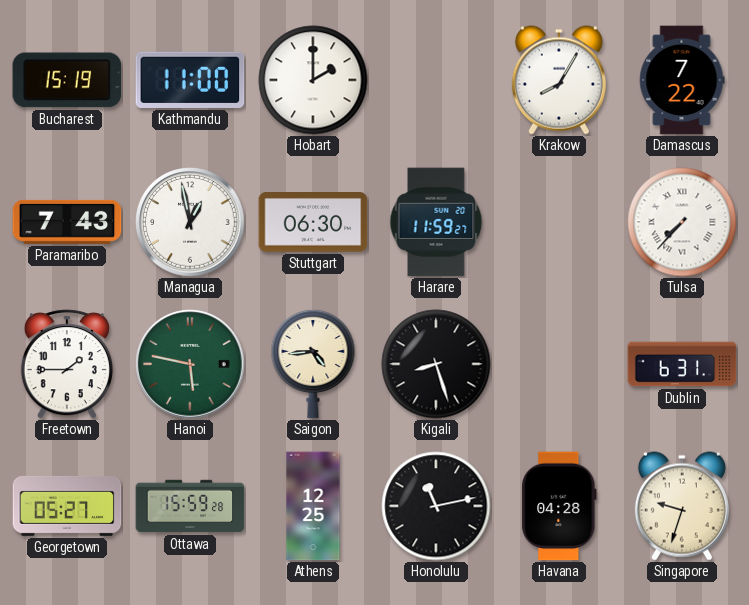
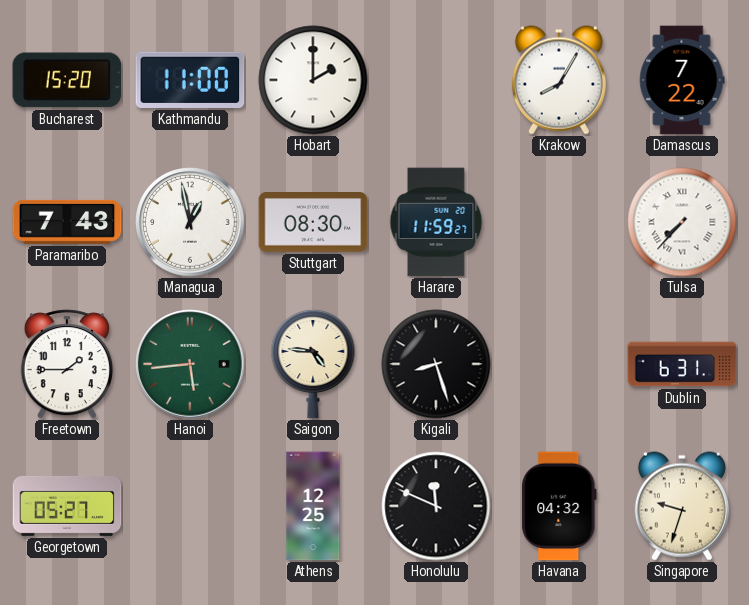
Bucharest: 15:19 -> 15:20 (67, 80)
Stuttgart: 06:30 -> 08:30 (313, 223)
Hanoi: 5:47 -> 5:44 (190, 364)
Saigon: 4:44 -> 4:46 (313, 364)
Ottawa: 15:59 -> none (190, 506)
Honolulu: 11:13 -> 11:49 (436, 506)
Havana: 04:28 -> 04:32 (559, 506)
